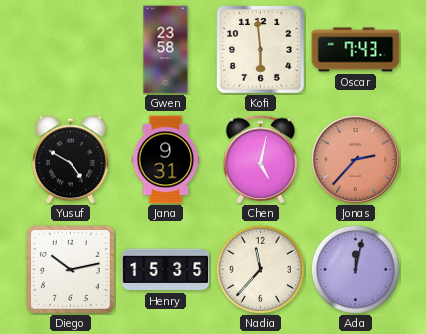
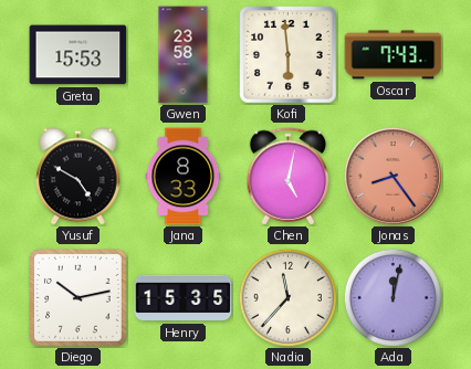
Greta: none -> 15:53 (78, 55)
Jana: 9:31 -> 8:33 (184, 177)
Jonas: 2:37 -> 8:24 (393, 176)
